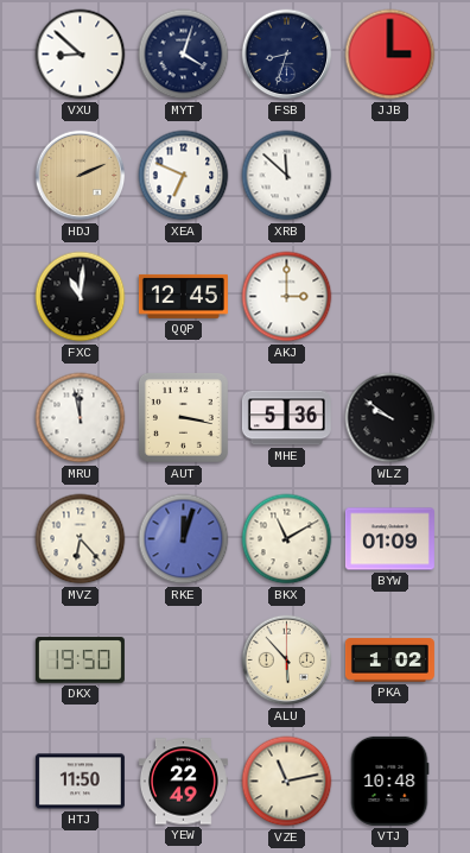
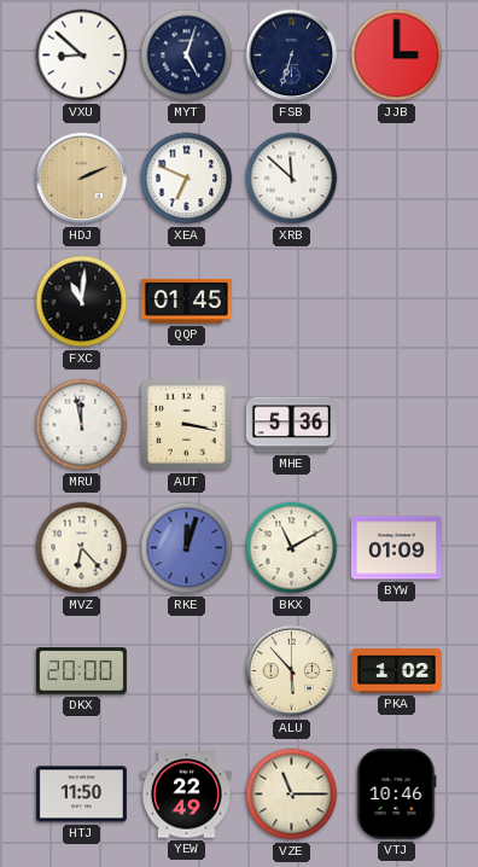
MYT: 4:03 -> 5:03 (187, 56)
FSB: 8:33 -> 6:33 (292, 56)
QQP: 12:45 -> 01:45 (186, 301)
AKJ: 3:00 -> none (287, 297)
WLZ: 9:51 -> none (390, 418)
DKX: 19:50 -> 20:00 (81, 671)
VZE: 11:13 -> 11:15 (292, 795)
VTJ: 10:48 -> 10:46 (396, 793)
